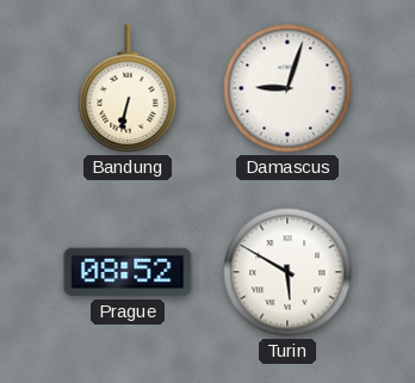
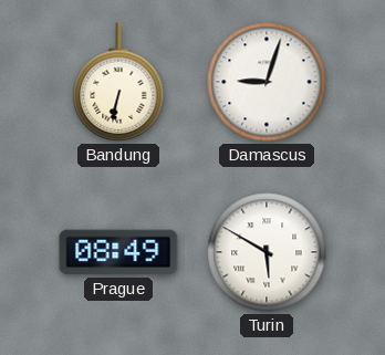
Prague: 08:52 -> 08:49 (118, 252)
